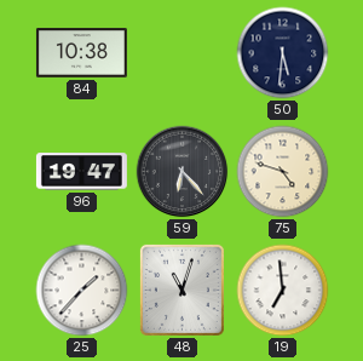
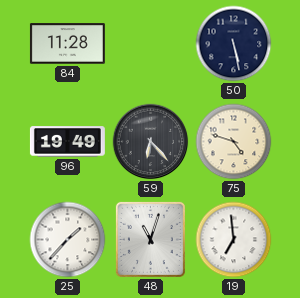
84: 10:38 -> 11:28 (67, 44)
50: 5:31 -> 5:28 (234, 44)
96: 19:47 -> 19:49 (67, 142)
